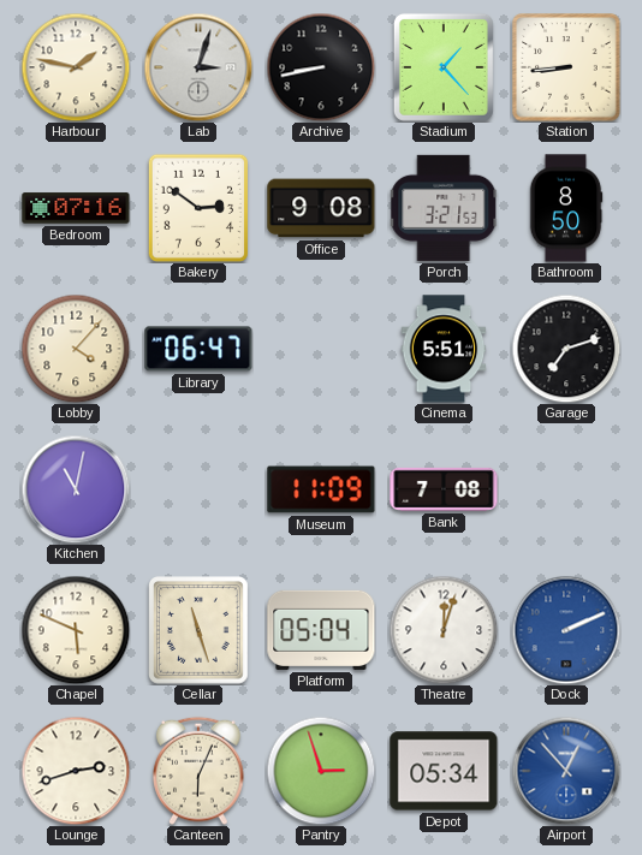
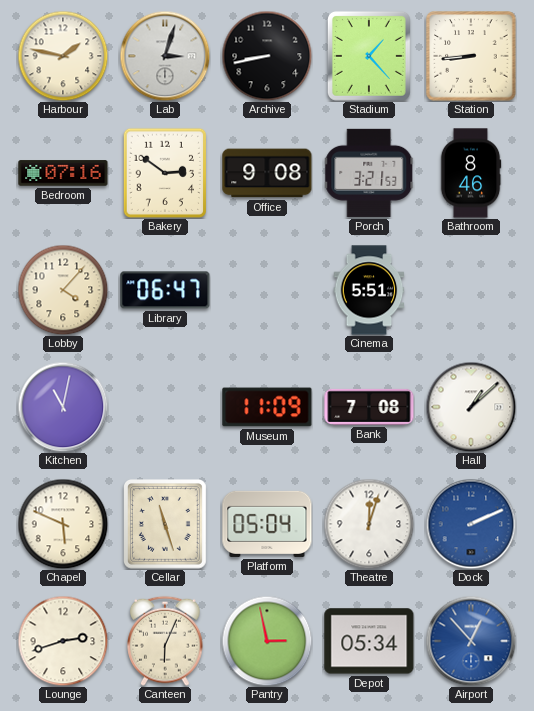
Bathroom: 8:50 -> 8:46 (471, 173)
Garage: 7:12 -> none (566, 349)
Hall: none -> 1:08 (471, 407)
Pantry: 2:57 -> 2:58 (267, 641)
